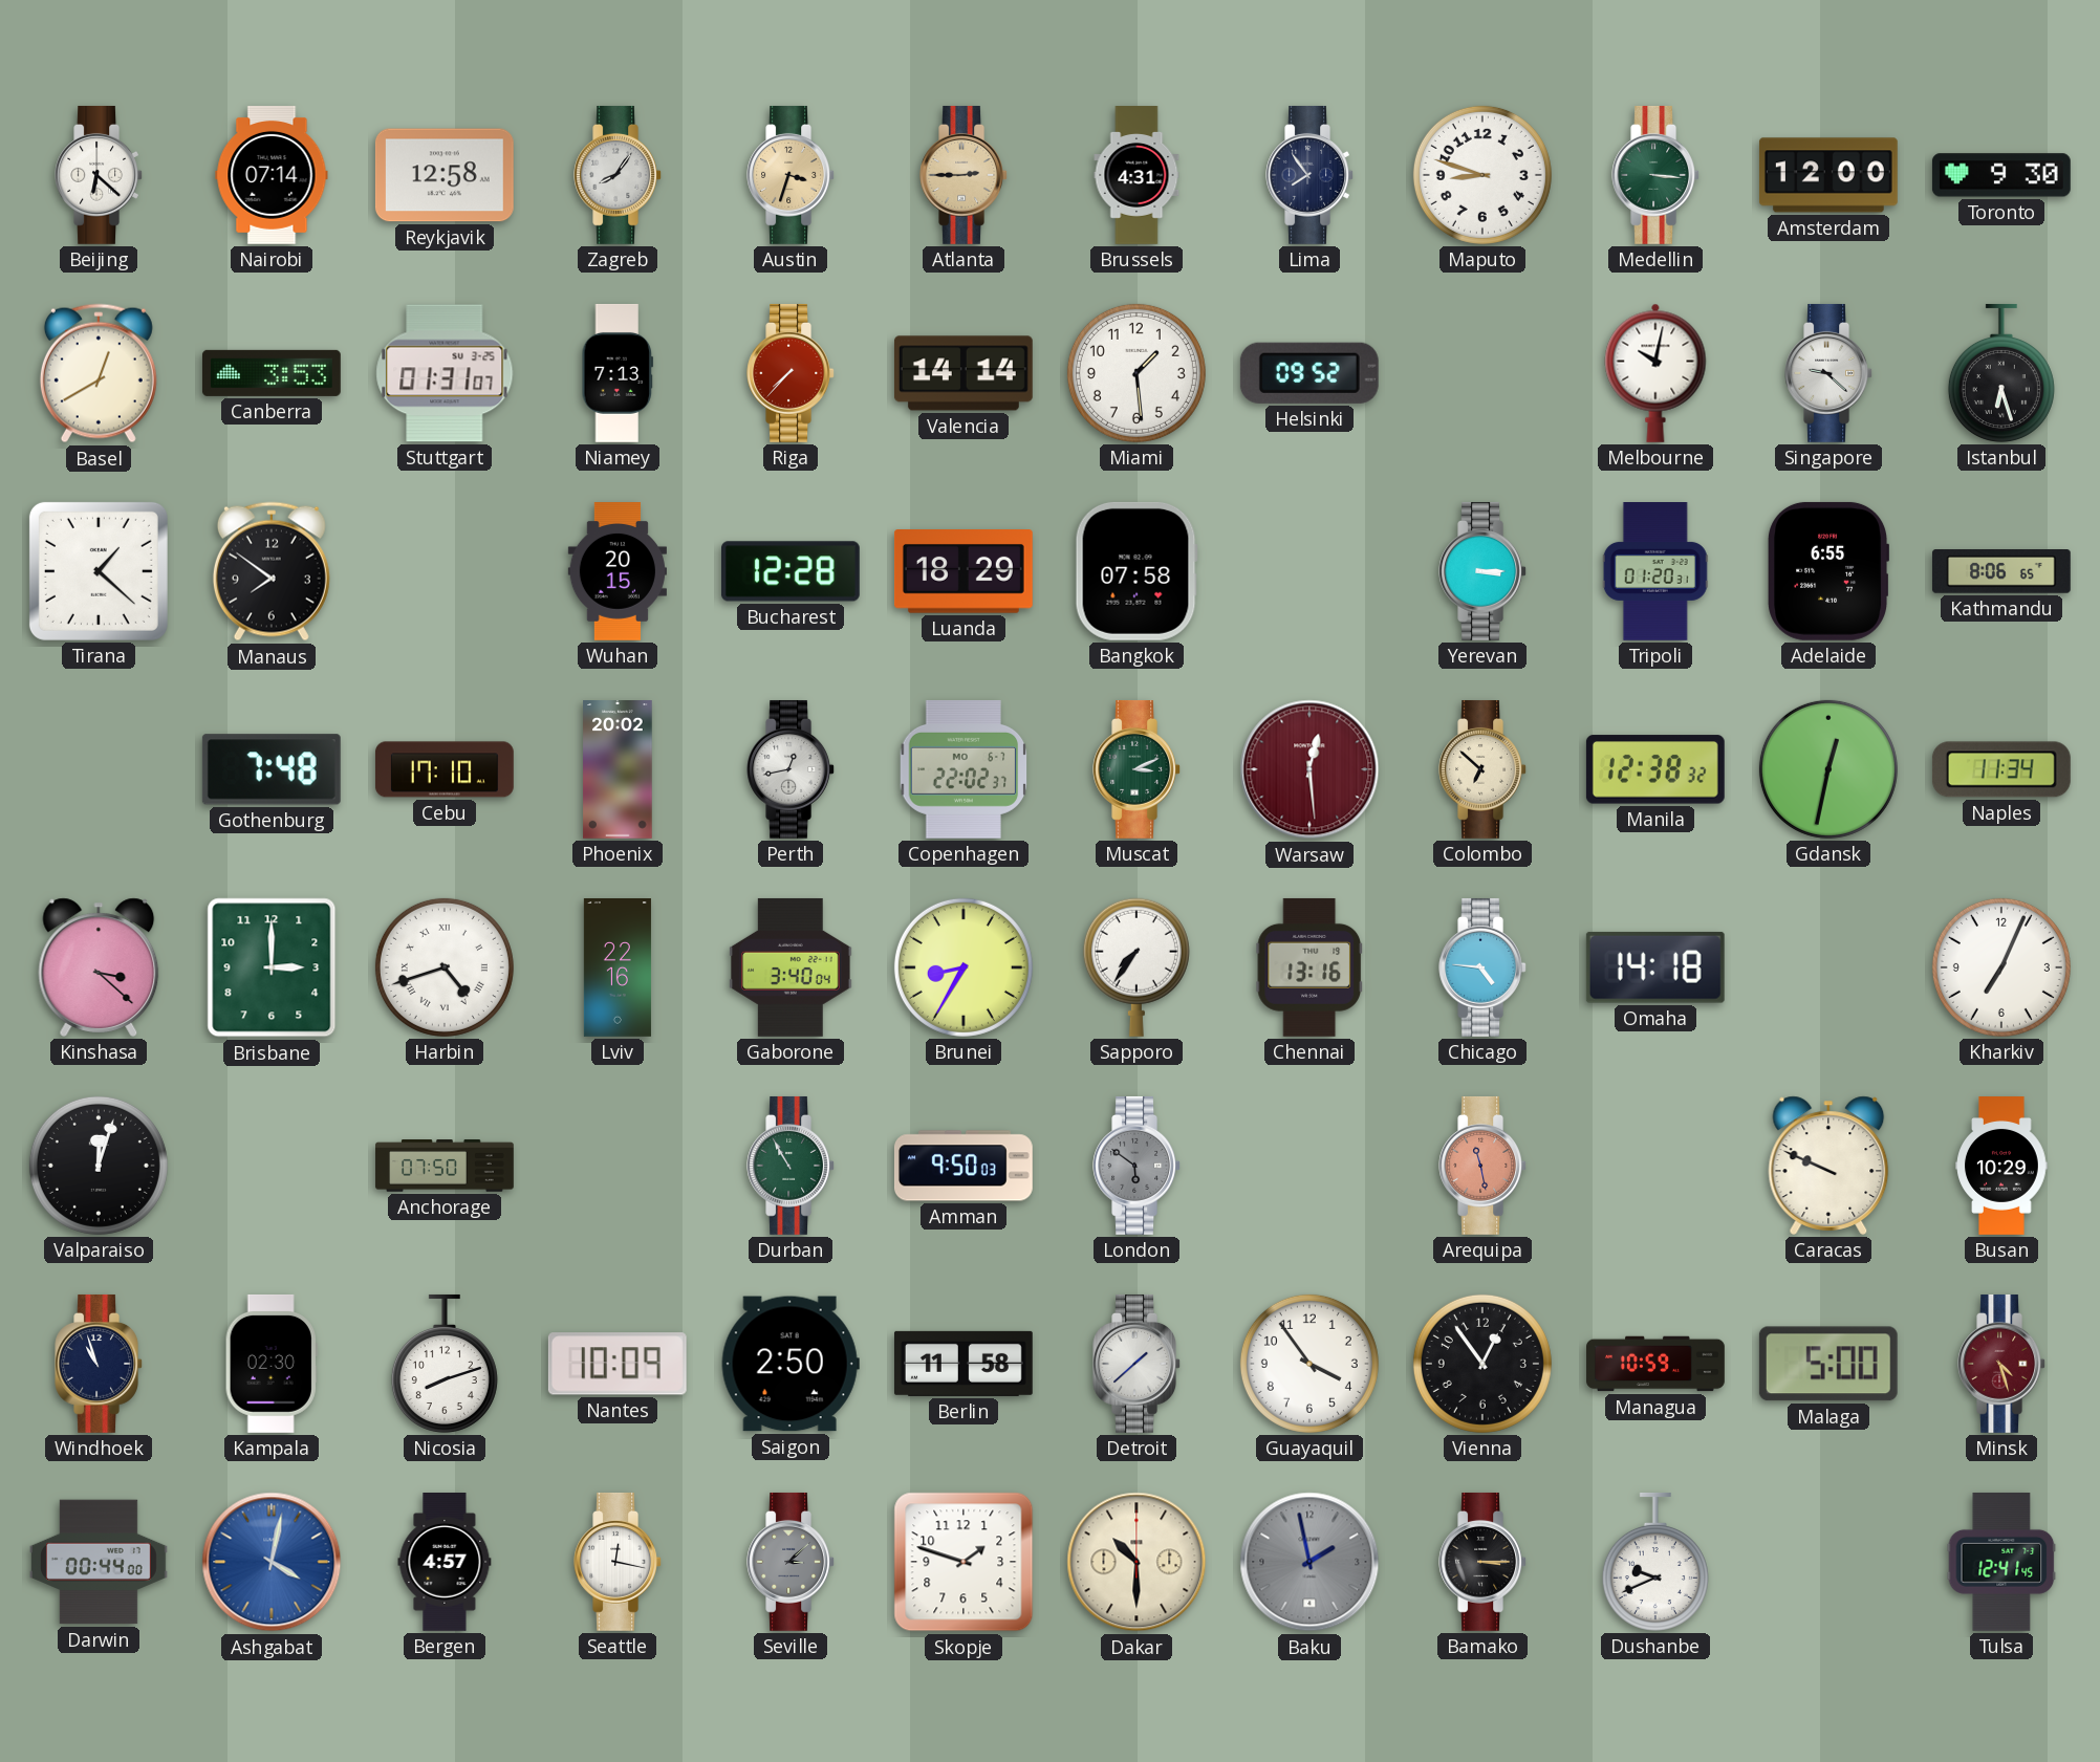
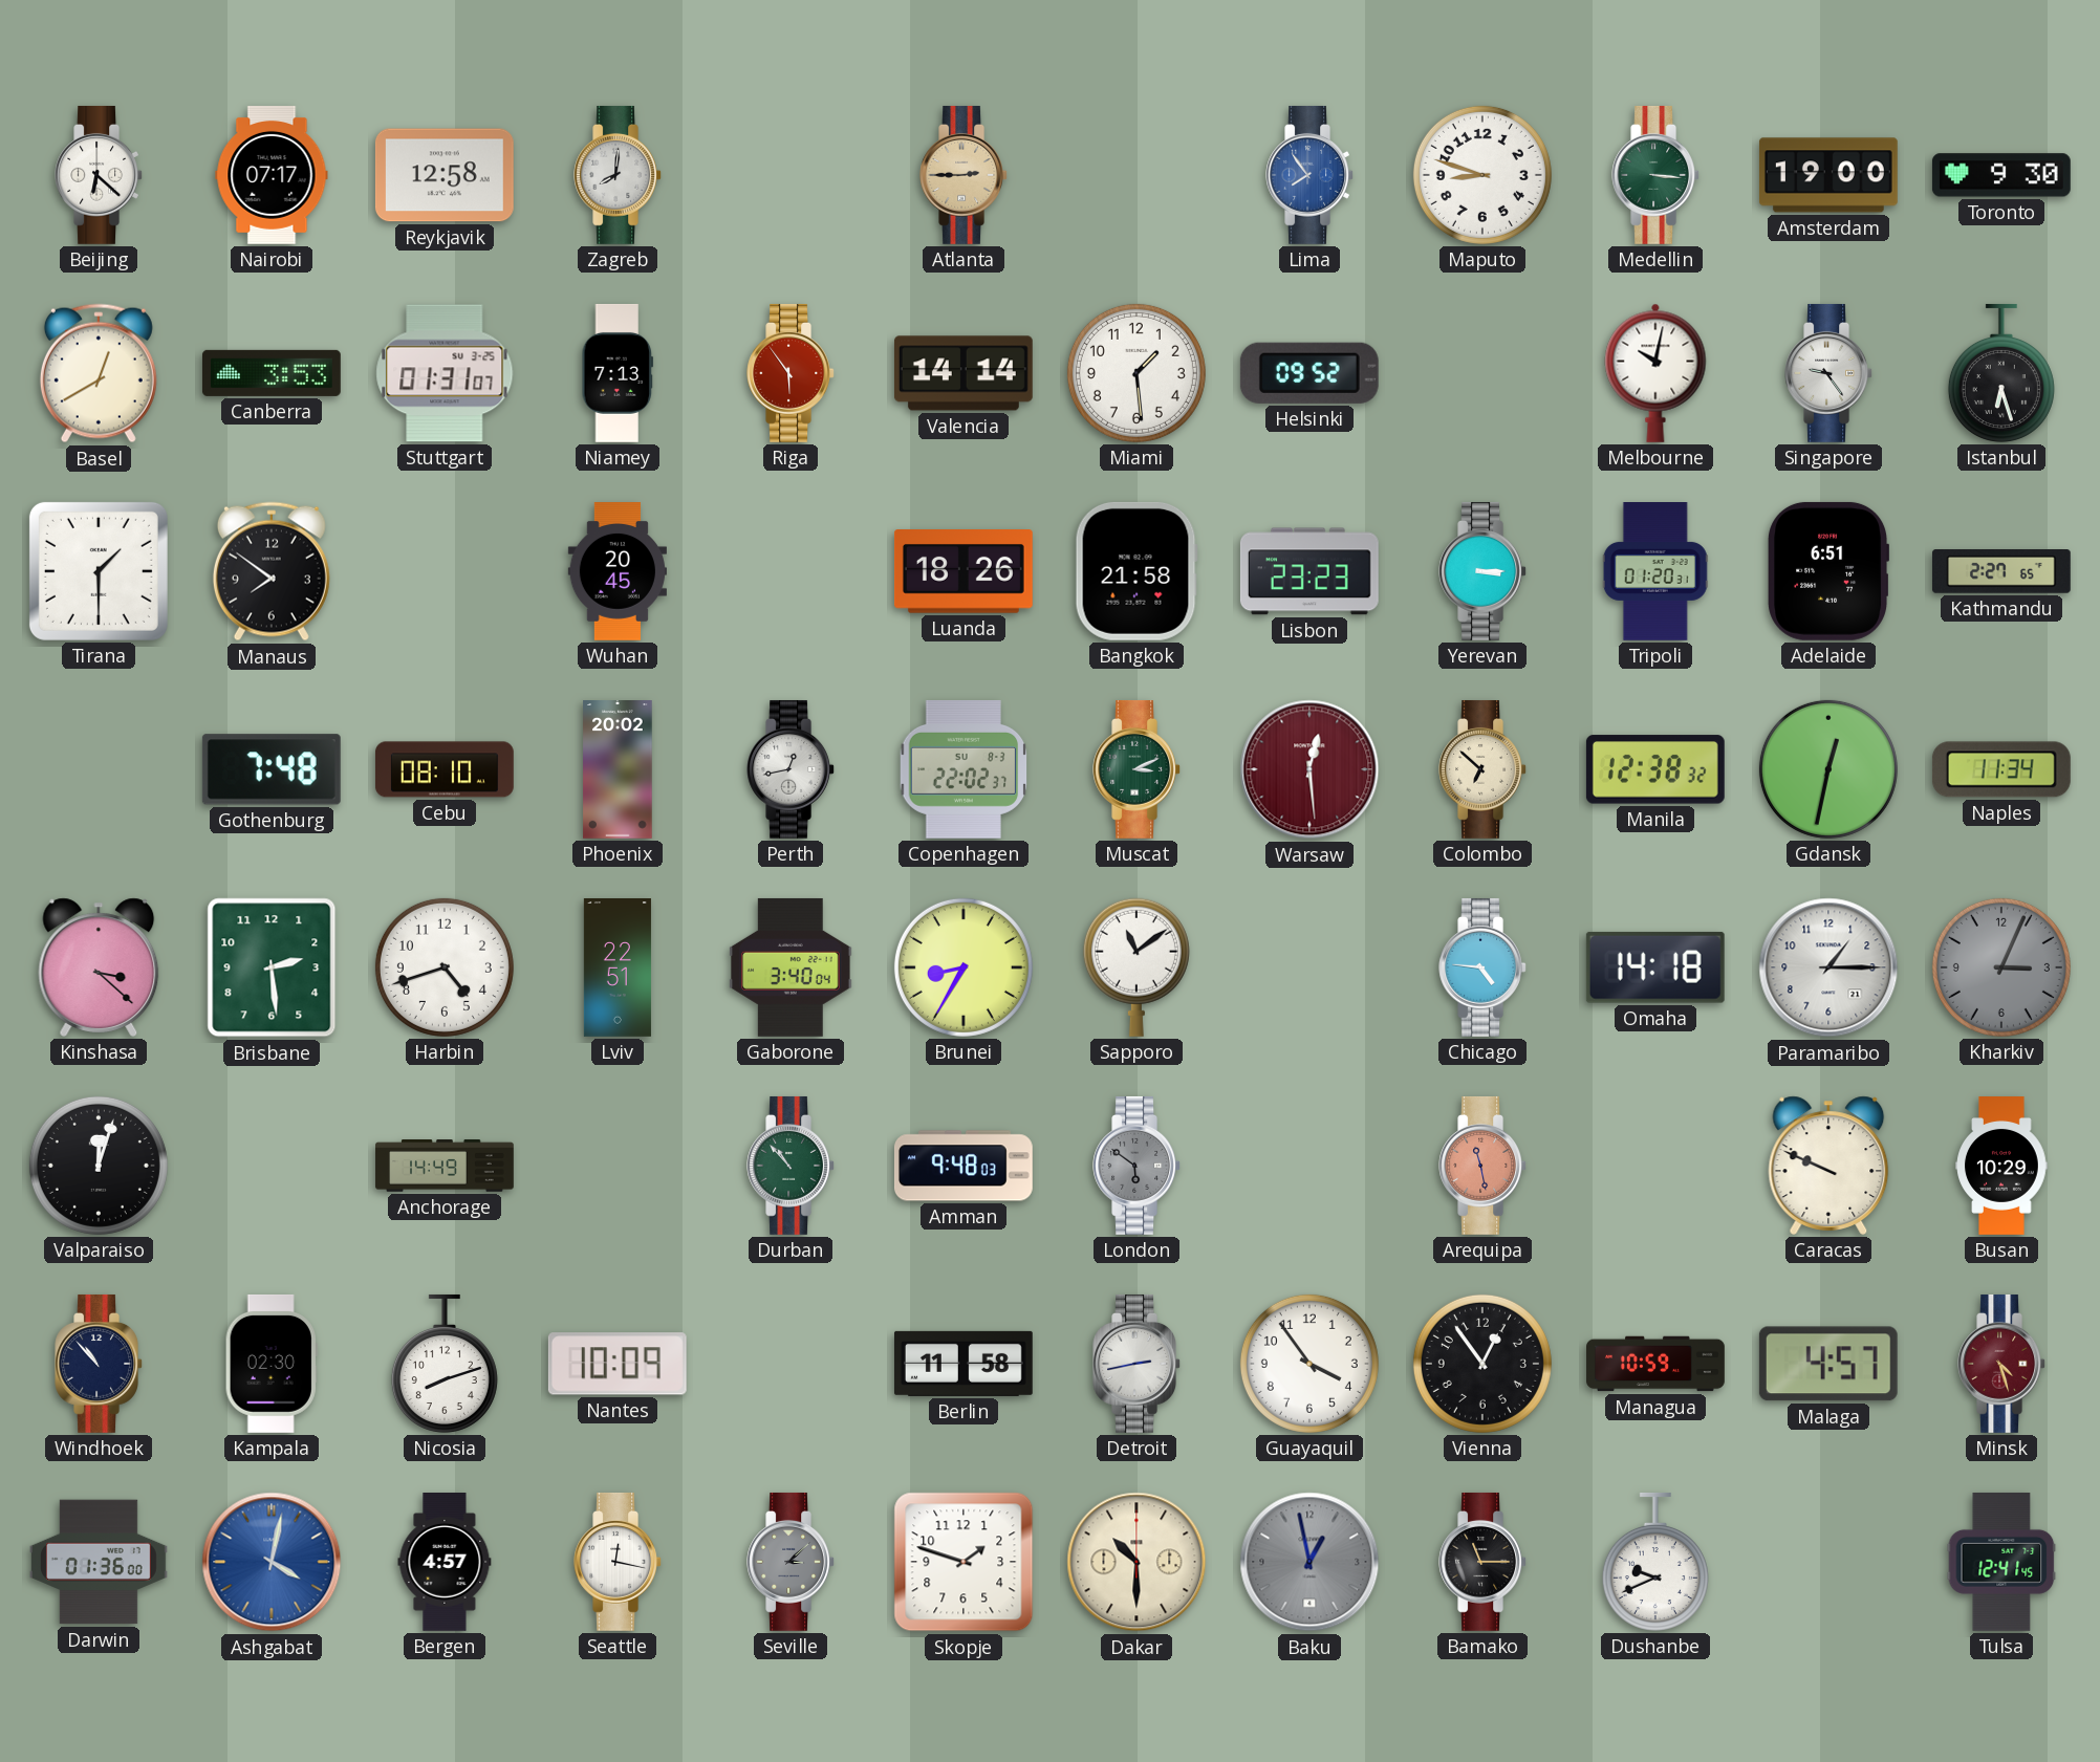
Nairobi: 07:14 -> 07:17 (272, 175)
Zagreb: 8:06 -> 8:01 (618, 175)
Austin: 3:33 -> none (791, 175)
Brussels: 4:31 -> none (1136, 175)
Lima dial: navy -> blue (1309, 175)
Amsterdam: 12:00 -> 19:00 (1828, 175)
Riga: 7:37 -> 5:54 (791, 373)
Singapore: 9:22 -> 9:24 (1828, 373)
Tirana: 1:22 -> 1:30 (99, 571)
Wuhan: 20:15 -> 20:45 (618, 572)
Bucharest: 12:28 -> none (791, 571)
Luanda: 18:29 -> 18:26 (964, 571)
Bangkok: 07:58 -> 21:58 (1136, 571)
Lisbon: none -> 23:23 (1309, 571)
Adelaide: 6:55 -> 6:51 (1827, 571)
Kathmandu: 8:06 -> 2:27 (2001, 572)
Cebu: 17:10 -> 08:10 (445, 769)
Copenhagen date: MO 6-7 -> SU 8-3 (964, 769)
Brisbane: 3:00 -> 2:29 (272, 967)
Harbin numerals: Roman -> Arabic (445, 967)
Lviv: 22:16 -> 22:51 (618, 969)
Sapporo: 7:36 -> 11:09 (1136, 967)
Chennai: 13:16 -> none (1309, 967)
Paramaribo: none -> 1:15 (1828, 967)
Kharkiv: 7:04 -> 3:04 (2001, 967)
Kharkiv dial: white -> grey (2001, 967)
Anchorage: 07:50 -> 14:49 (445, 1166)
Durban: 10:55 -> 10:53 (791, 1166)
Amman: 9:50 -> 9:48 (964, 1166)
Windhoek: 10:57 -> 10:53 (99, 1364)
Saigon: 2:50 -> none (791, 1364)
Detroit: 1:38 -> 2:43 (1136, 1364)
Malaga: 5:00 -> 4:57 (1828, 1364)
Darwin: 00:44 -> 01:36 (100, 1562)
Baku: 1:58 -> 12:58 (1309, 1562)
Bamako: 3:15 -> 11:15 (1482, 1562)
